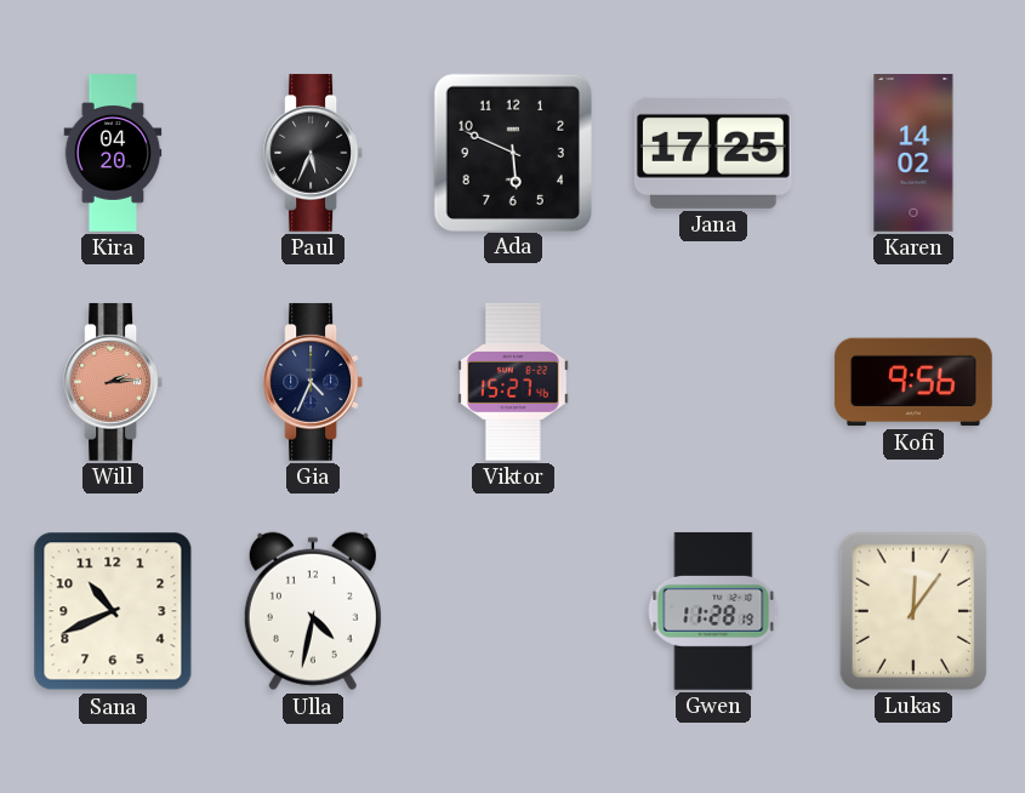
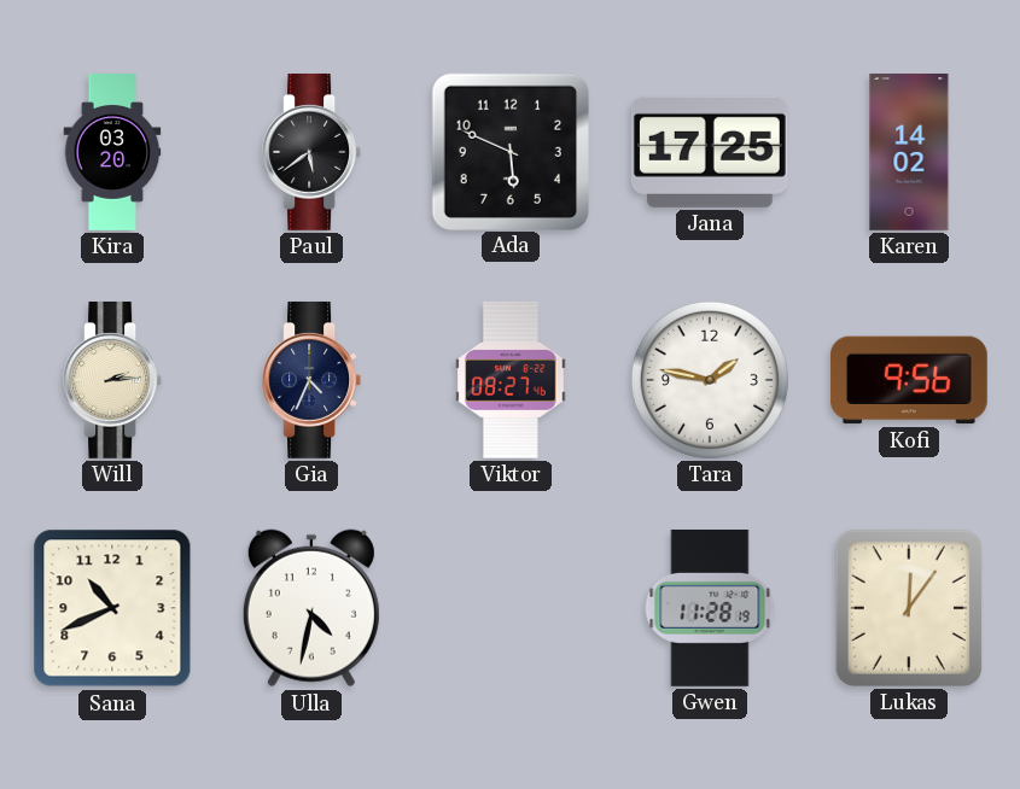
Kira: 04:20 -> 03:20 (112, 152)
Paul: 5:34 -> 5:39 (311, 152)
Will dial: salmon -> cream (112, 380)
Viktor: 15:27 -> 08:27 (512, 380)
Tara: none -> 1:47 (710, 380)
